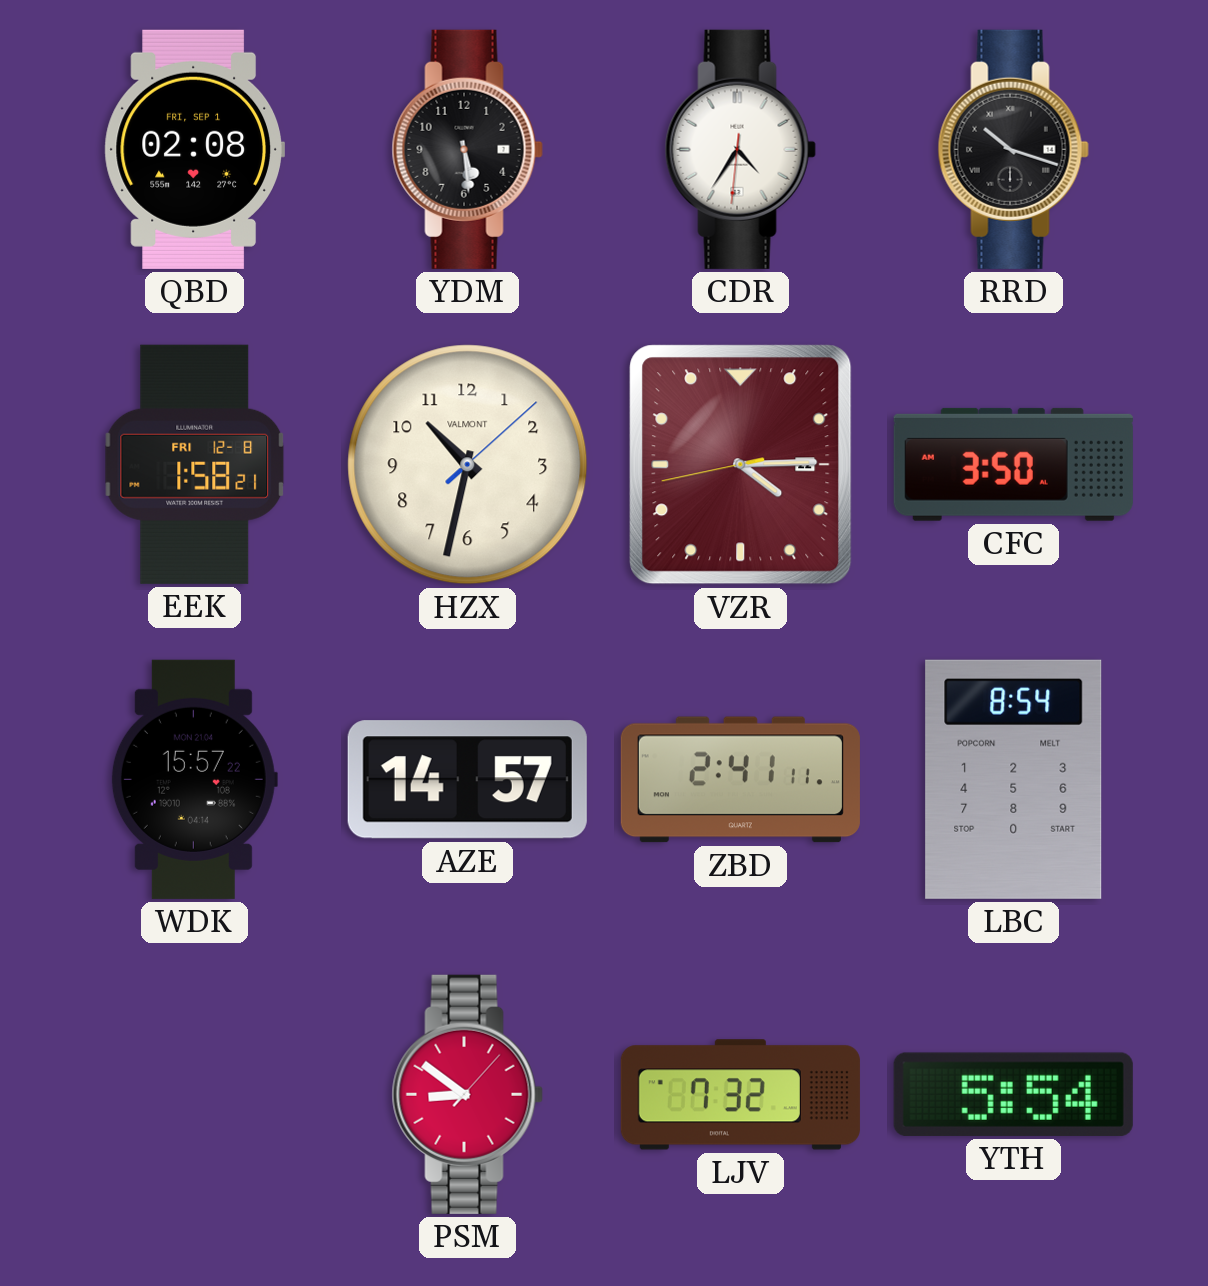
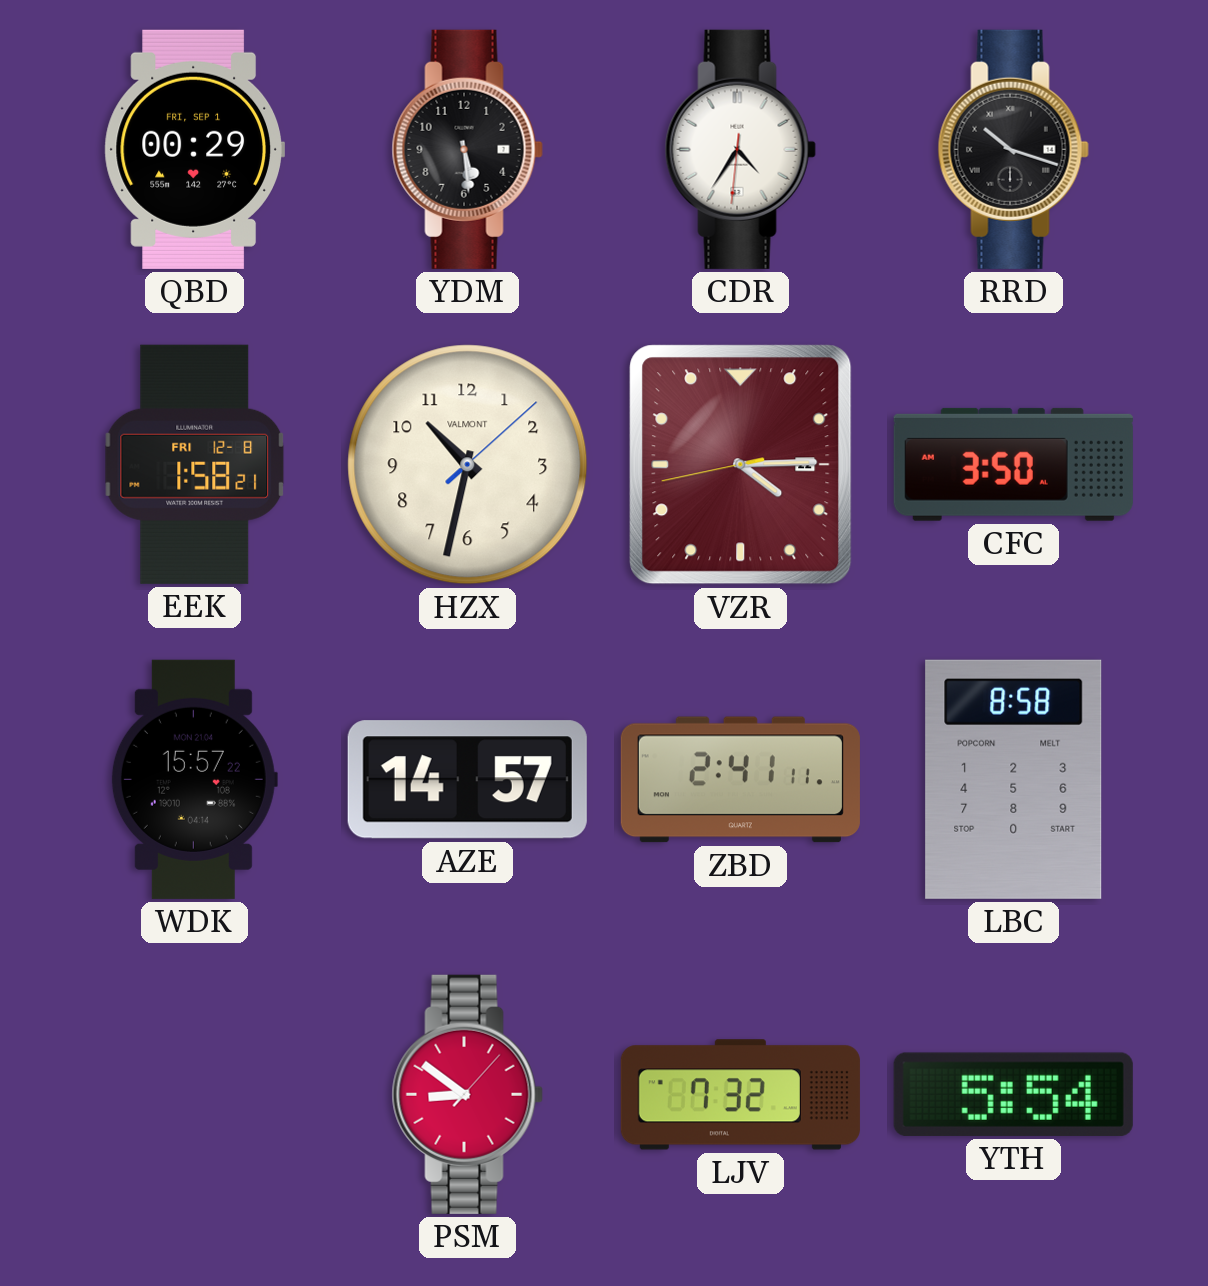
QBD: 02:08 -> 00:29 (194, 149)
LBC: 8:54 -> 8:58 (1014, 779)
